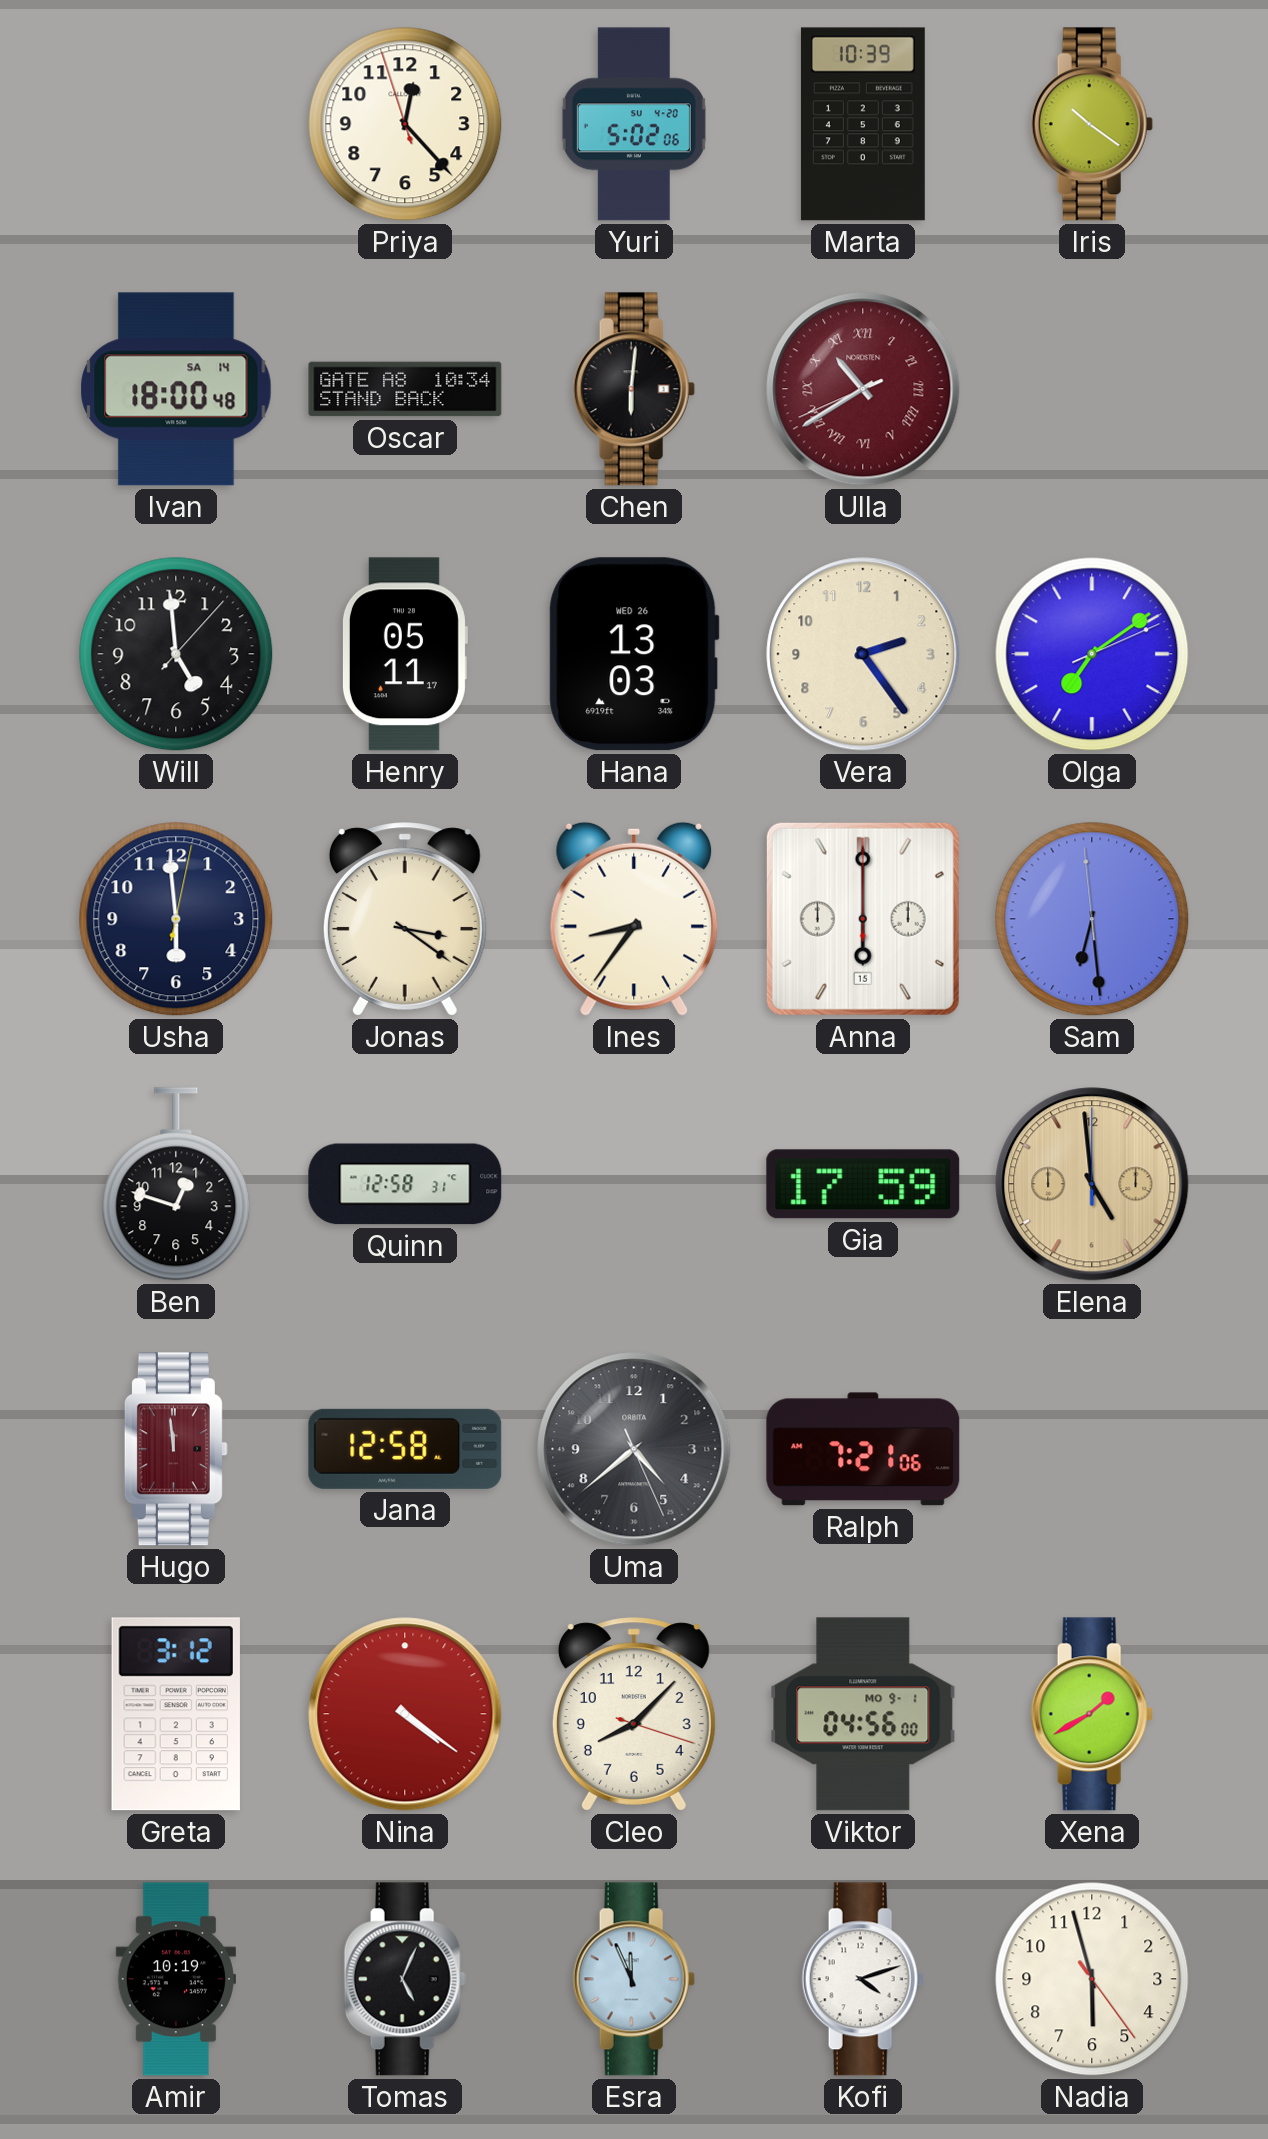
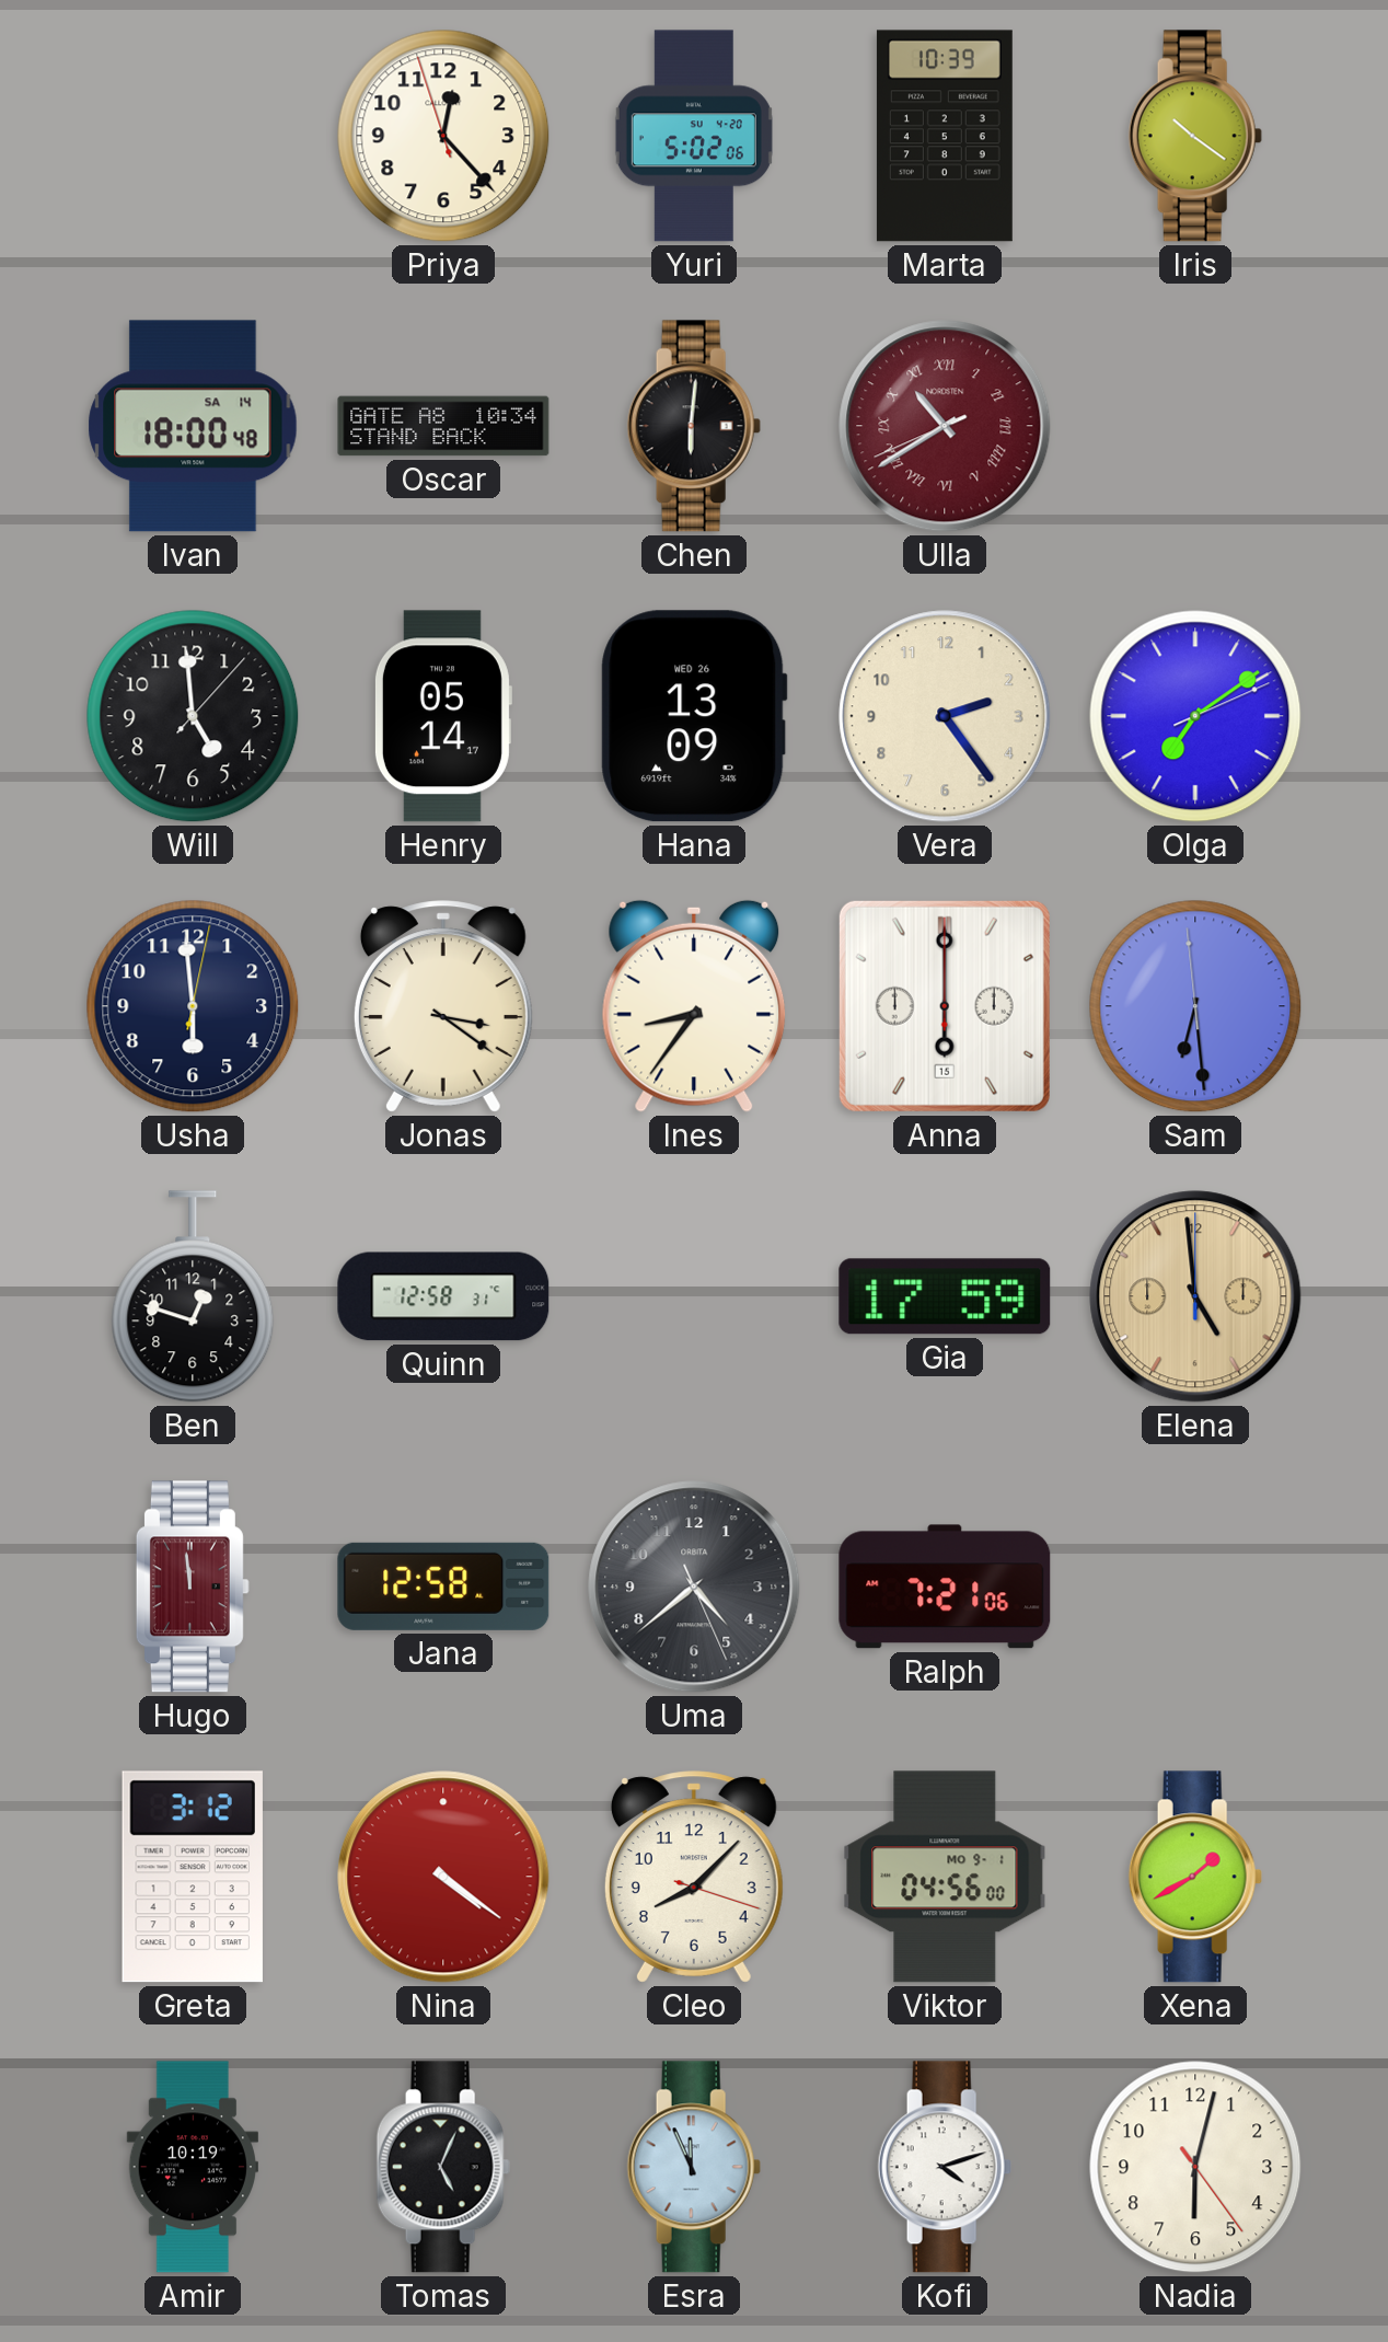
Henry: 05:11 -> 05:14 (442, 716)
Hana: 13:03 -> 13:09 (694, 716)
Nadia: 5:57 -> 6:02 (1195, 2167)
